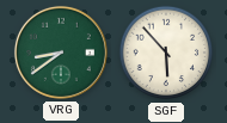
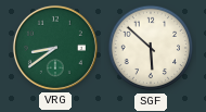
SGF: 5:53 -> 5:52 (151, 48)
